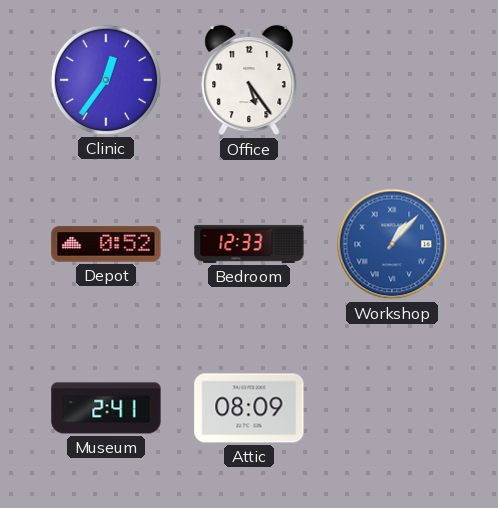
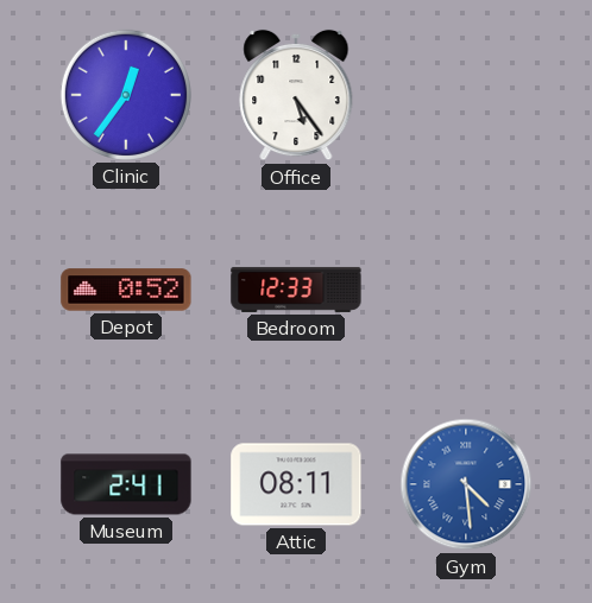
Workshop: 1:07 -> none (392, 244)
Attic: 08:09 -> 08:11 (296, 484)
Gym: none -> 4:29 (466, 484)
